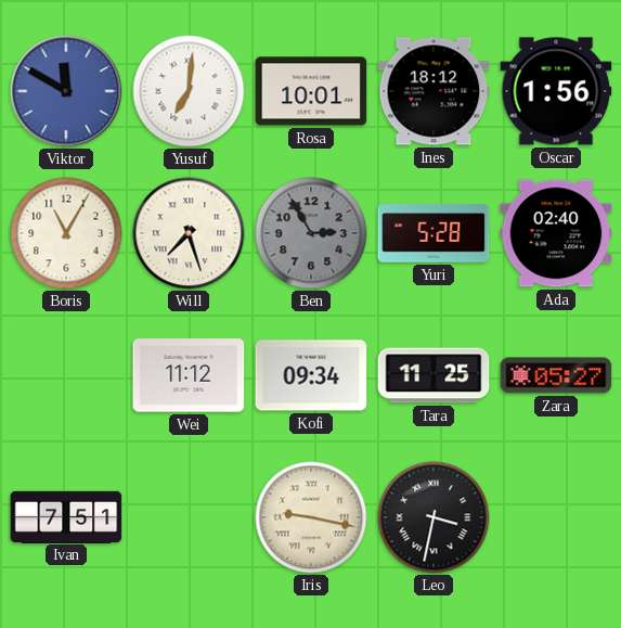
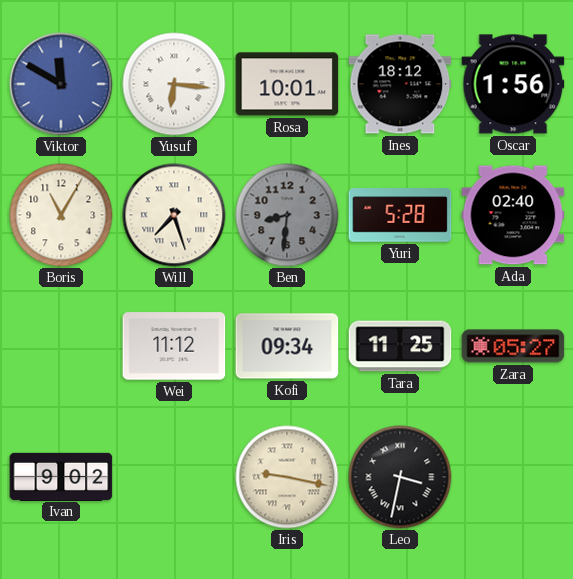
Yusuf: 7:01 -> 6:16 (174, 84)
Ben: 2:55 -> 8:31 (287, 215)
Ivan: 7:51 -> 9:02 (61, 476)
